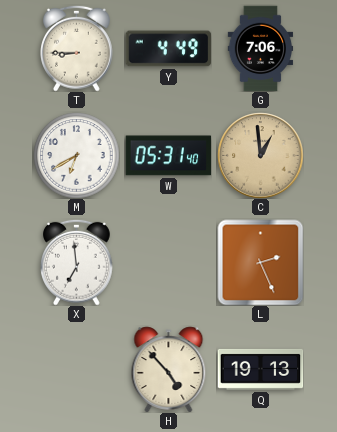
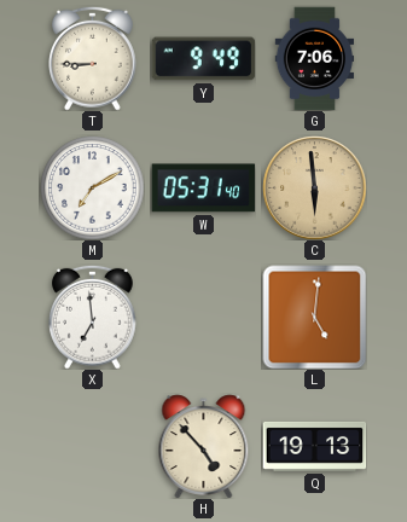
Y: 4:49 -> 9:49 (203, 59)
M: 6:40 -> 7:10 (92, 187)
C: 12:59 -> 5:59 (314, 187)
L: 2:26 -> 5:01 (314, 317)
